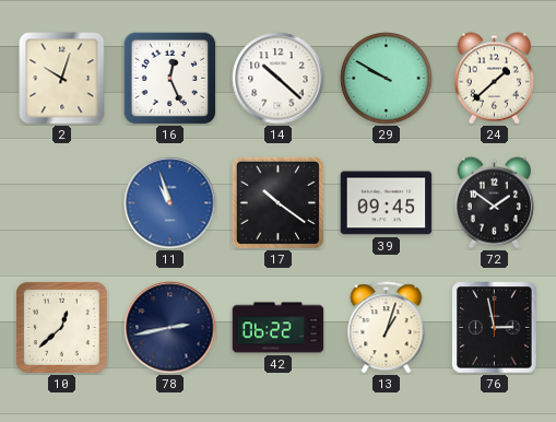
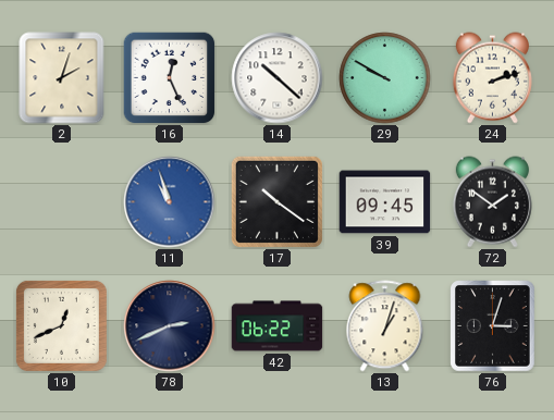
2: 10:03 -> 2:03 (62, 78)
24: 1:38 -> 2:12 (492, 78)
10: 12:38 -> 12:41 (61, 325)
78: 2:43 -> 2:41 (170, 326)
76: 2:58 -> 3:03 (493, 326)
